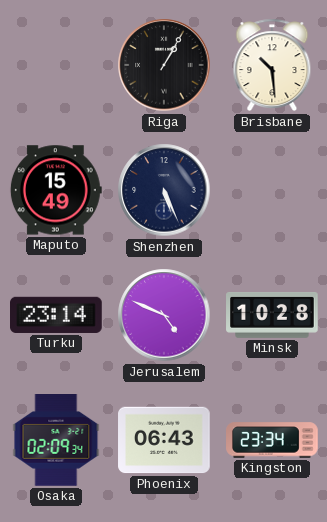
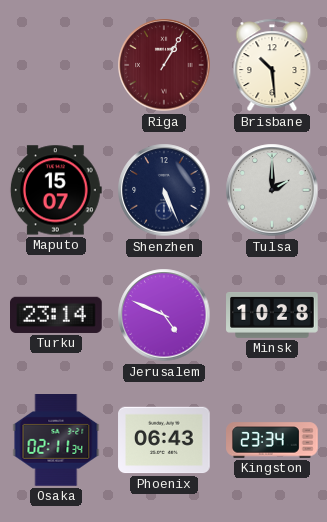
Riga dial: black -> burgundy (164, 65)
Maputo: 15:49 -> 15:07 (56, 190)
Tulsa: none -> 2:00 (272, 190)
Osaka: 02:09 -> 02:11 (56, 441)
